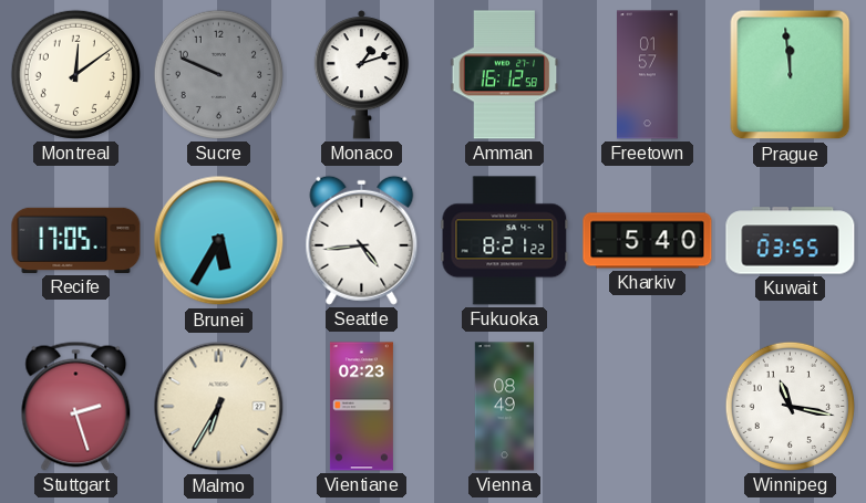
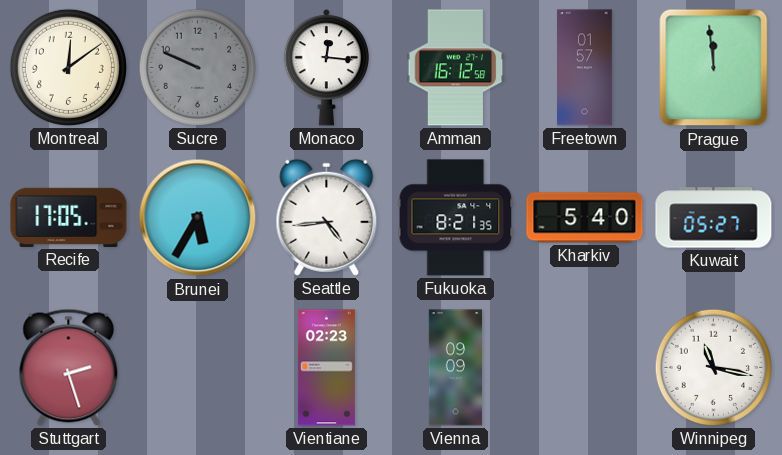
Monaco: 1:12 -> 12:16 (327, 68)
Fukuoka: 8:21:22 -> 8:21:35 (456, 218)
Kuwait: 03:55 -> 05:27 (714, 218)
Malmo: 6:35 -> none (219, 407)
Vienna: 08:49 -> 09:09 (456, 368)
